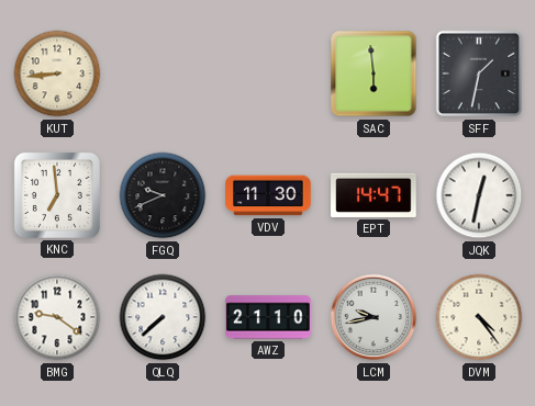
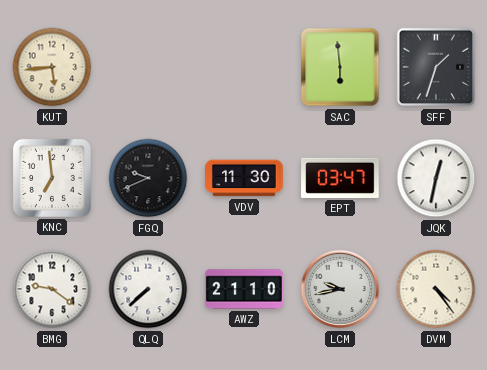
KUT: 8:44 -> 5:44 (52, 67)
SFF: 1:32 -> 1:33 (436, 67)
EPT: 14:47 -> 03:47 (340, 178)
